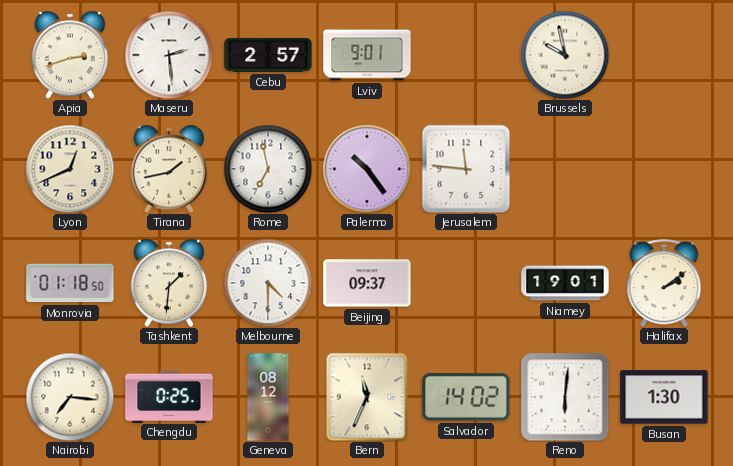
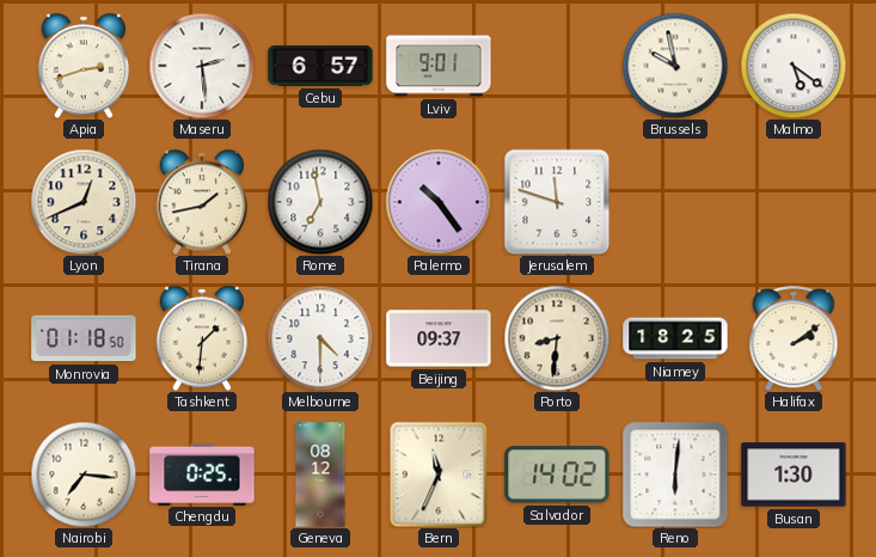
Cebu: 2:57 -> 6:57 (320, 66)
Malmo: none -> 5:21 (794, 66)
Jerusalem: 11:46 -> 11:48 (557, 202)
Porto: none -> 8:31 (557, 338)
Niamey: 19:01 -> 18:25 (675, 338)
